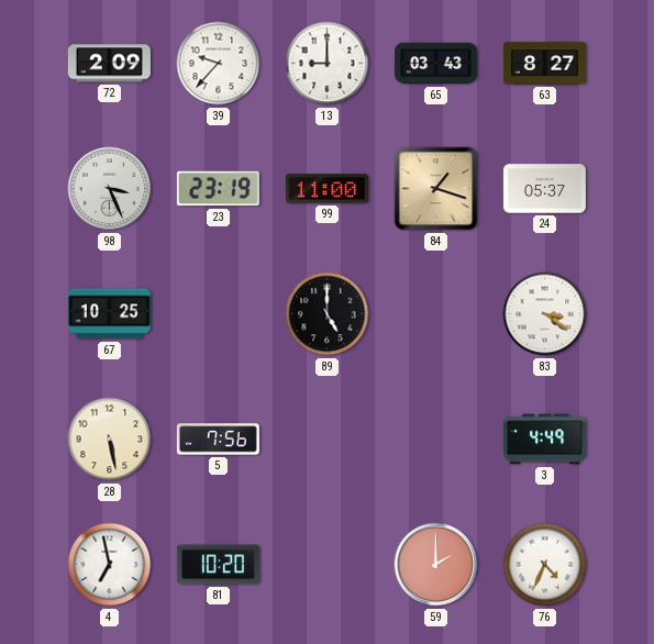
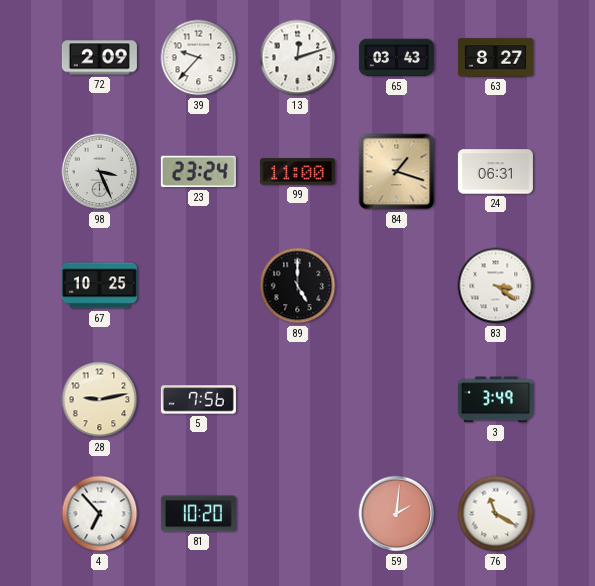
13: 9:00 -> 12:12 (298, 58)
23: 23:19 -> 23:24 (198, 172)
24: 05:37 -> 06:31 (495, 172)
28: 5:28 -> 9:13 (100, 400)
3: 4:49 -> 3:49 (495, 400)
4: 6:58 -> 6:53 (100, 514)
59: 2:00 -> 2:01 (397, 514)
76: 4:34 -> 11:20 (496, 514)
